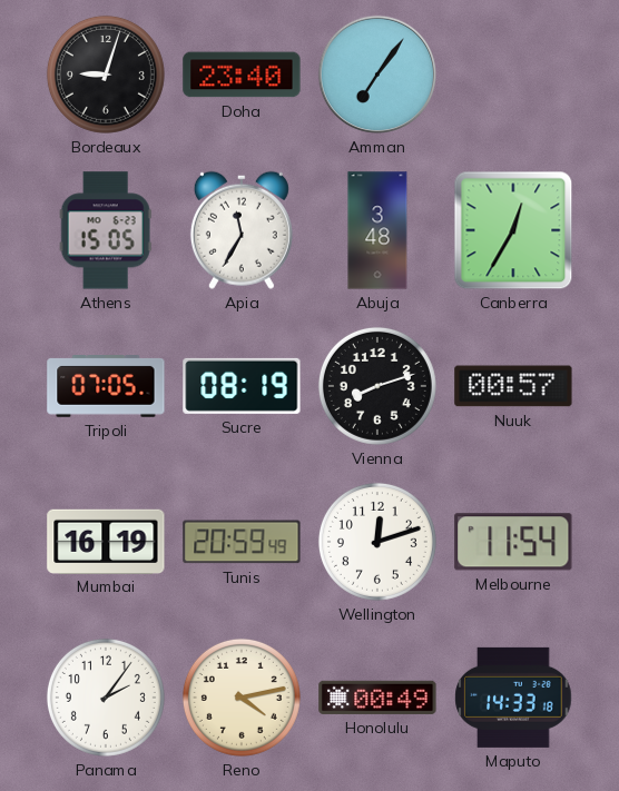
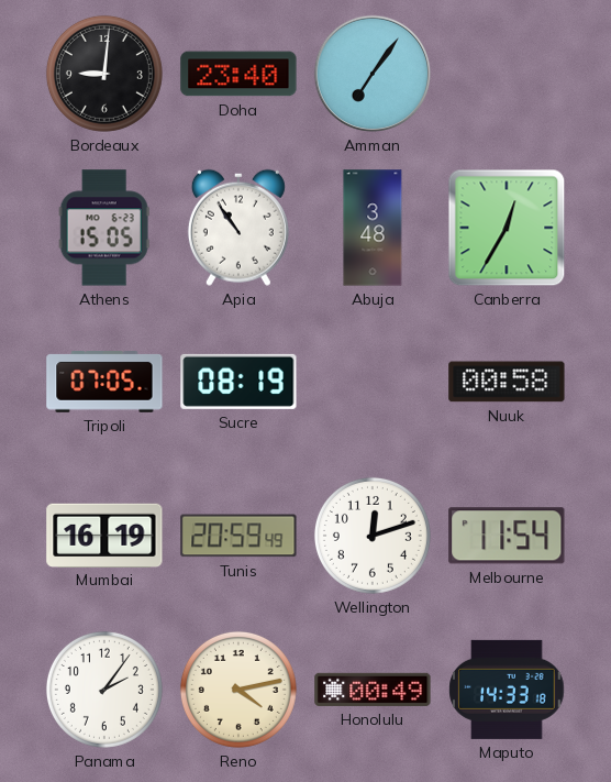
Bordeaux: 9:03 -> 9:01 (104, 74)
Apia: 11:35 -> 10:54 (238, 228)
Vienna: 8:12 -> none (377, 386)
Nuuk: 00:57 -> 00:58 (507, 382)
